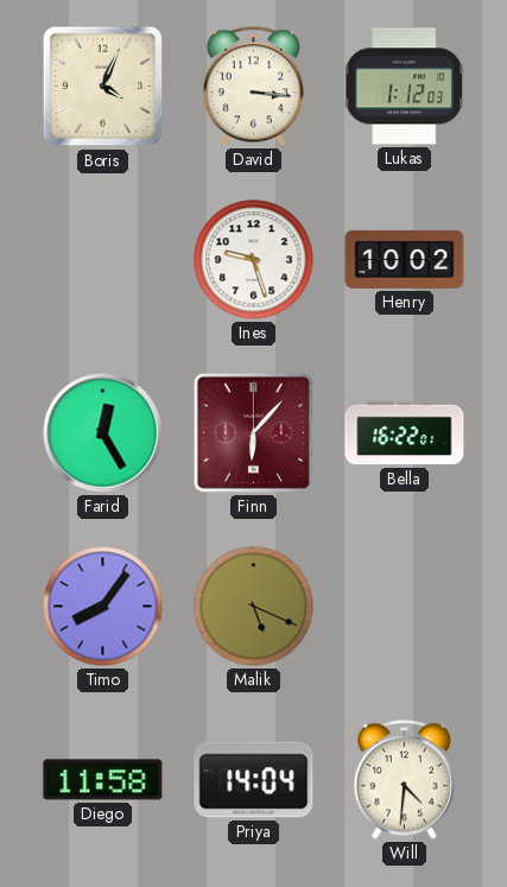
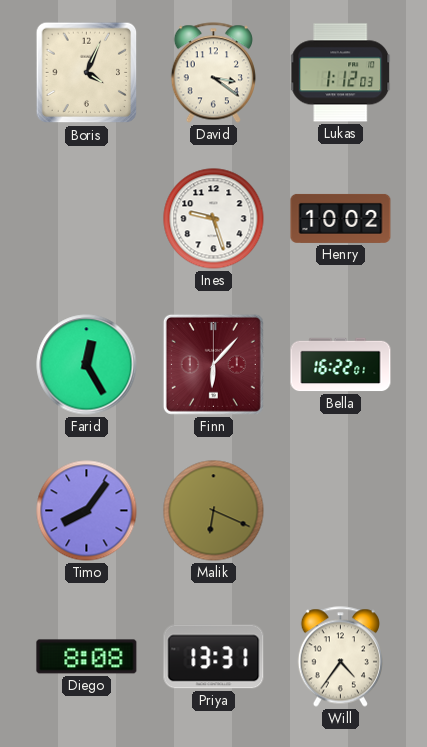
David: 3:16 -> 3:21 (213, 73)
Malik: 5:19 -> 6:19 (214, 511)
Diego: 11:58 -> 8:08 (87, 657)
Priya: 14:04 -> 13:31 (214, 657)
Will: 4:31 -> 4:36 (340, 657)
